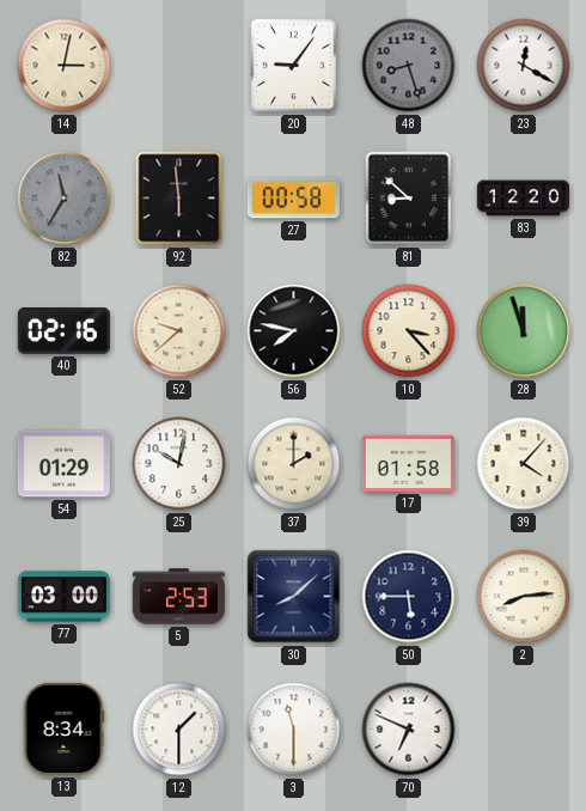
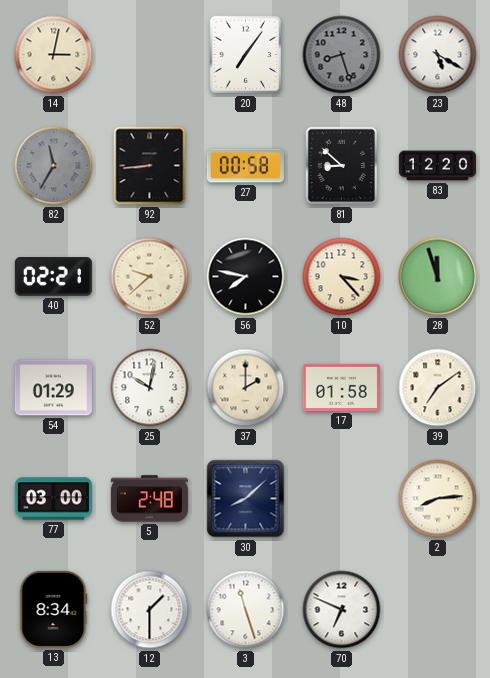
20: 9:06 -> 7:06 (246, 55)
23: 12:20 -> 5:20 (438, 55)
92: 5:59 -> 8:44 (150, 166)
40: 02:16 -> 02:21 (53, 277)
39: 4:07 -> 7:09 (438, 388)
5: 2:53 -> 2:48 (149, 499)
50: 5:45 -> none (409, 597)
3: 11:30 -> 11:27 (246, 610)
